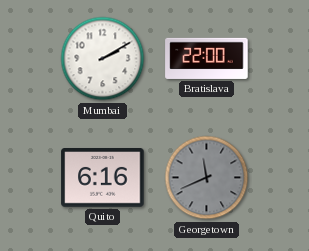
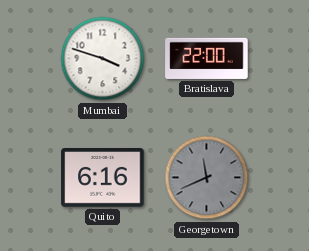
Mumbai: 2:10 -> 3:48 (103, 59)
